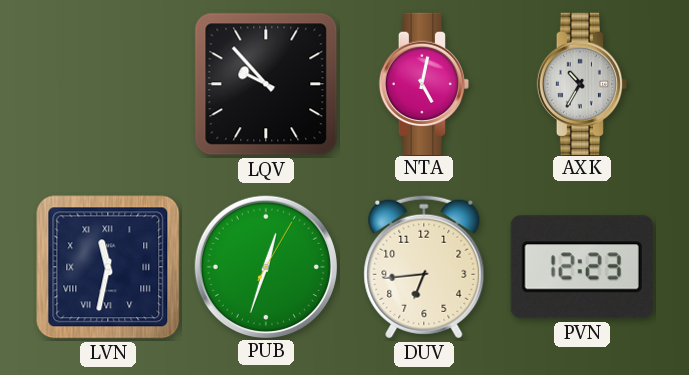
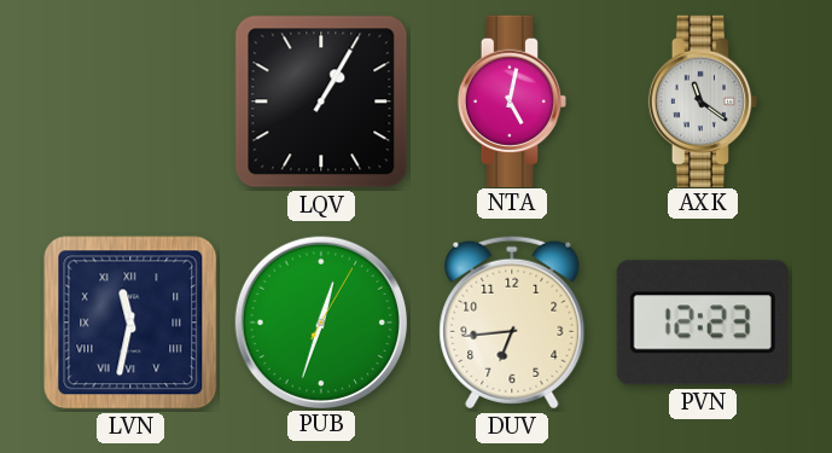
LQV: 9:53 -> 1:05 (321, 101)
AXK: 10:35 -> 11:21 (702, 100)
